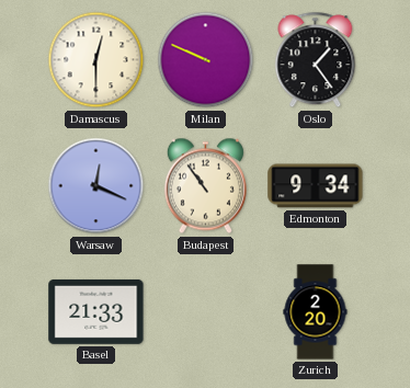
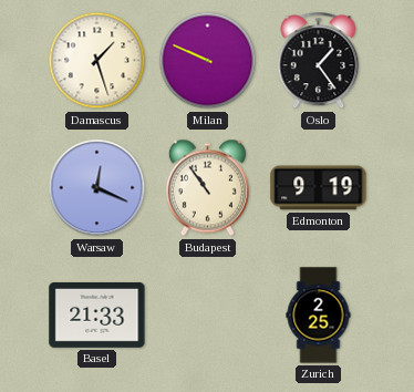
Damascus: 12:30 -> 1:27 (97, 61)
Edmonton: 9:34 -> 9:19 (319, 188)
Zurich: 2:20 -> 2:25 (319, 316)
